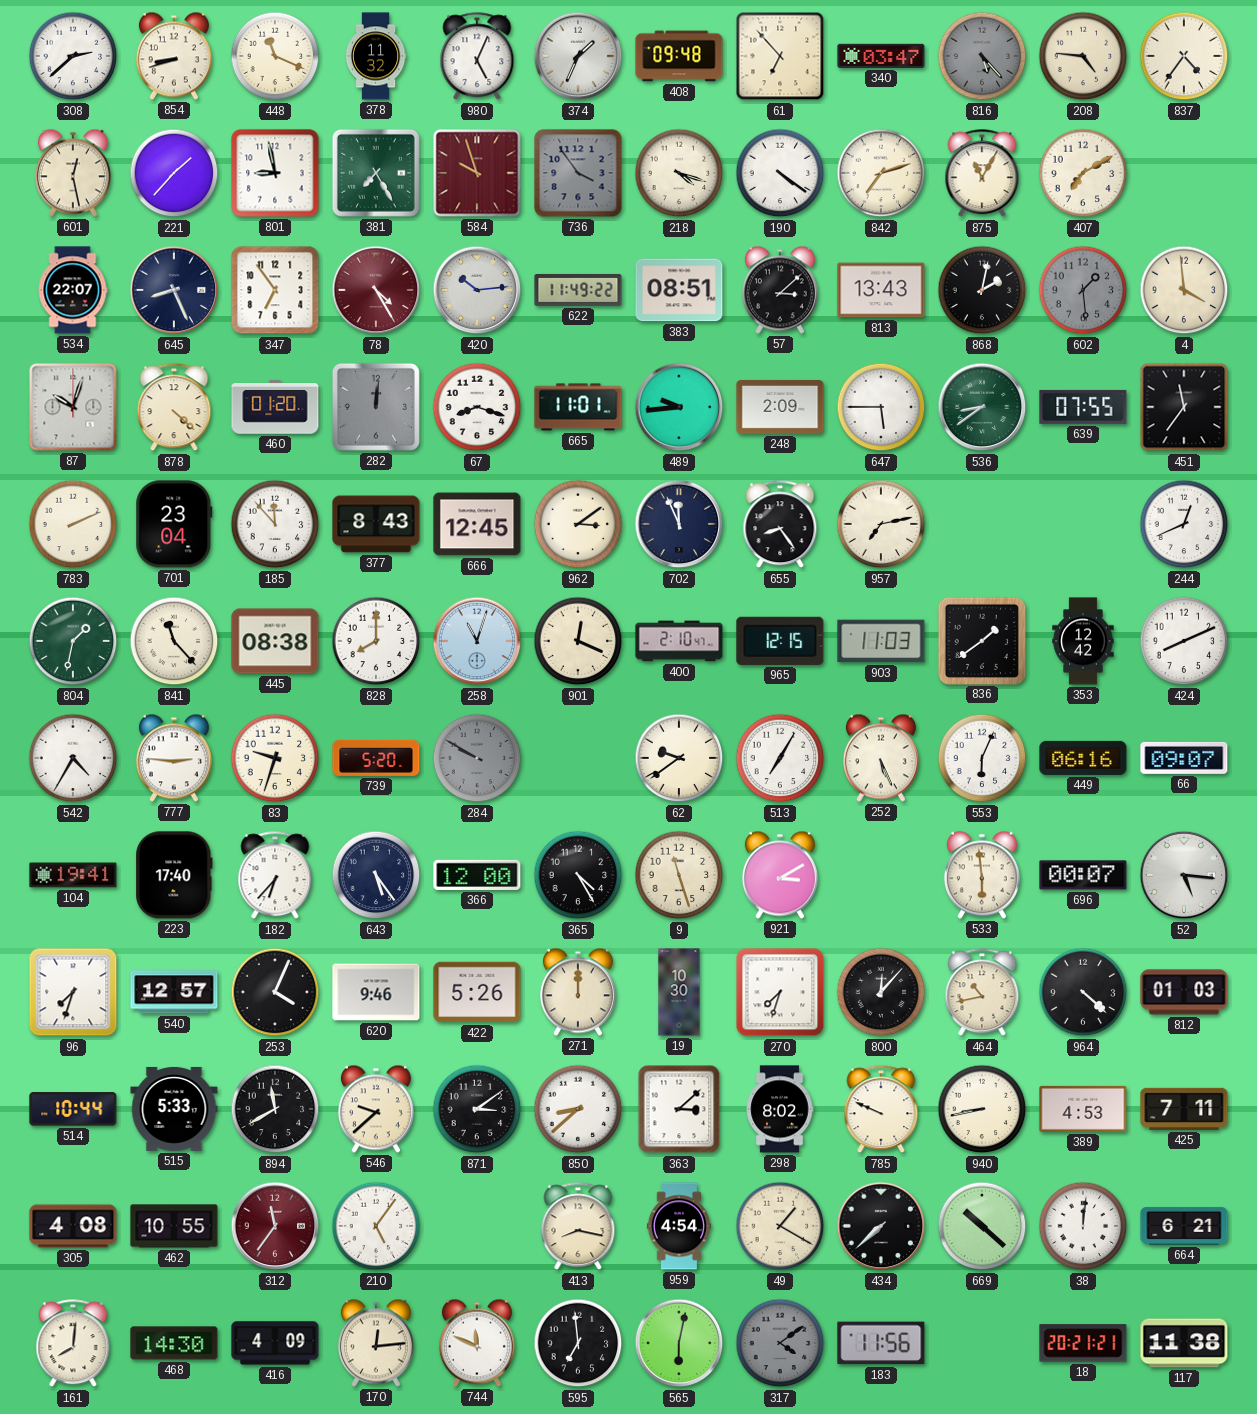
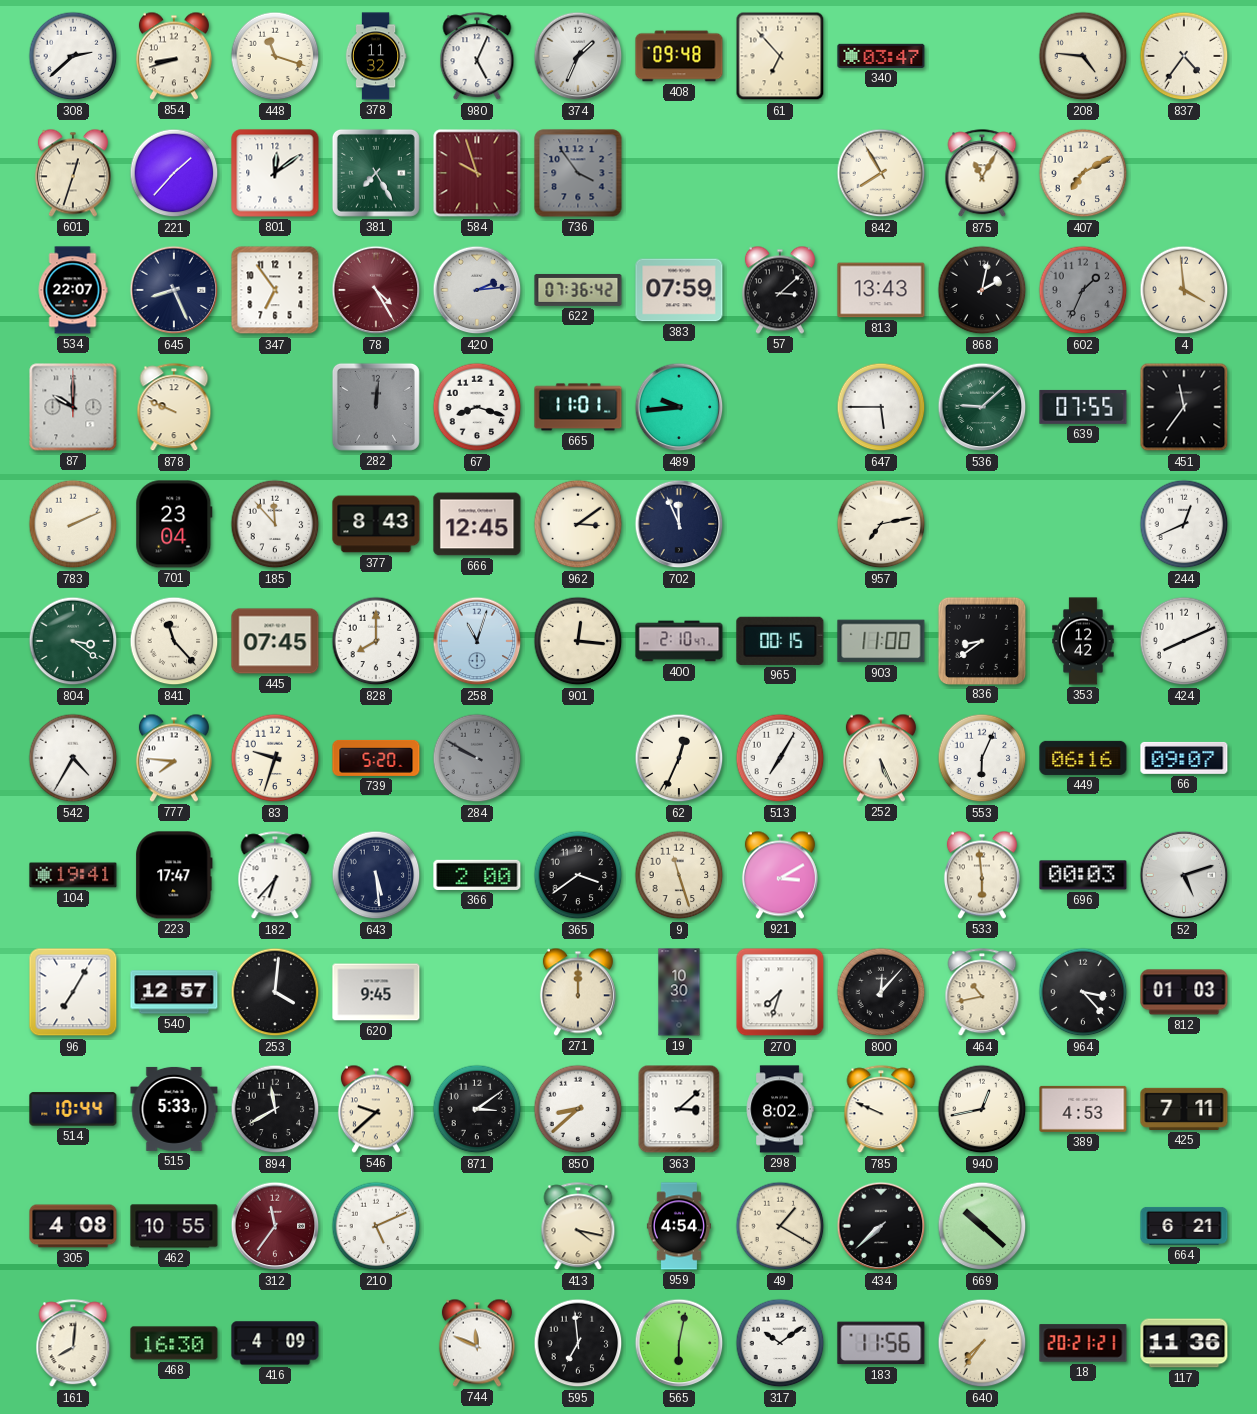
448: 11:19 -> 11:18 (275, 56)
816: 5:23 -> none (982, 56)
601: 12:28 -> 12:33 (73, 173)
801: 8:58 -> 12:09 (275, 173)
218: 4:18 -> none (679, 173)
190: 4:21 -> none (780, 173)
842: 7:12 -> 7:55 (881, 173)
420: 10:14 -> 2:14 (477, 290)
622: 11:49 -> 07:36 (578, 290)
383: 08:51 -> 07:59 (679, 290)
602: 1:29 -> 1:34 (1083, 290)
87: 10:03 -> 10:00 (73, 407)
878: 4:22 -> 9:49 (174, 408)
460: 01:20 -> none (275, 407)
248: 2:09 -> none (780, 407)
536: 8:39 -> 9:08 (982, 407)
655: 8:24 -> none (780, 525)
804: 1:32 -> 3:21 (73, 641)
445: 08:38 -> 07:45 (275, 641)
901: 12:19 -> 12:16 (578, 641)
965: 12:15 -> 00:15 (780, 641)
903: 11:03 -> 11:00 (881, 641)
836: 1:39 -> 8:39 (981, 640)
777: 2:46 -> 7:46 (174, 758)
62: 9:39 -> 12:34 (679, 758)
223: 17:40 -> 17:47 (174, 875)
643: 5:24 -> 5:29 (376, 875)
366: 12:00 -> 2:00 (477, 875)
365: 4:25 -> 3:39 (578, 875)
696: 00:07 -> 00:03 (1083, 875)
52: 5:16 -> 5:12 (1184, 875)
96: 7:33 -> 7:05 (73, 992)
253: 4:04 -> 4:01 (275, 992)
620: 9:46 -> 9:45 (376, 992)
422: 5:26 -> none (477, 992)
964: 4:22 -> 3:23 (1083, 992)
940: 8:43 -> 12:43 (982, 1109)
210: 5:06 -> 5:11 (376, 1226)
413: 8:17 -> 4:17 (578, 1227)
38: 12:01 -> none (1083, 1226)
468: 14:30 -> 16:30 (174, 1343)
170: 12:14 -> none (376, 1343)
317: 4:09 -> 10:09 (780, 1343)
317 dial: grey -> white (780, 1343)
640: none -> 7:36 (982, 1343)
117: 11:38 -> 11:36 (1184, 1343)
